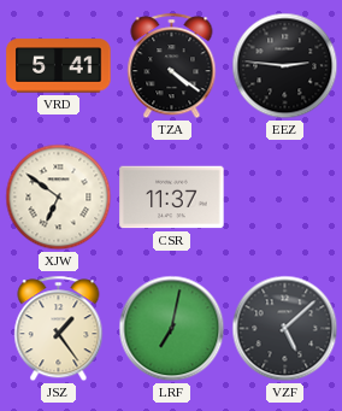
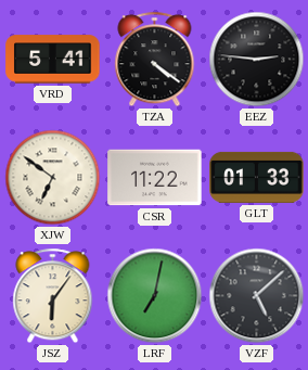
CSR: 11:37 -> 11:22 (155, 178)
GLT: none -> 01:33 (257, 177)
JSZ: 1:24 -> 6:06 (53, 296)
